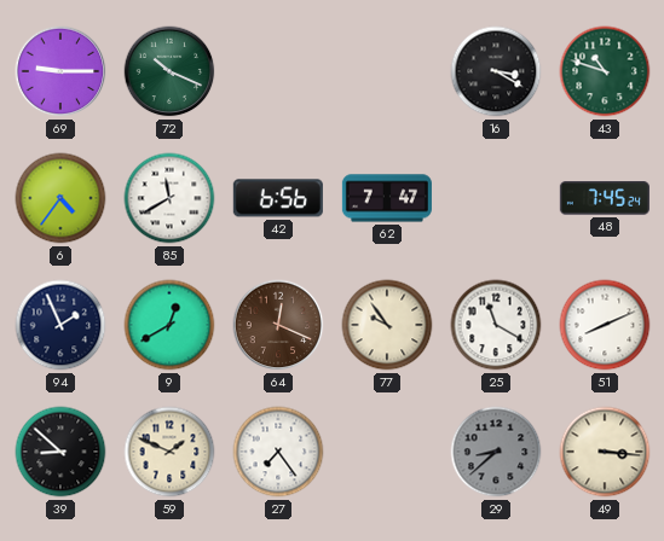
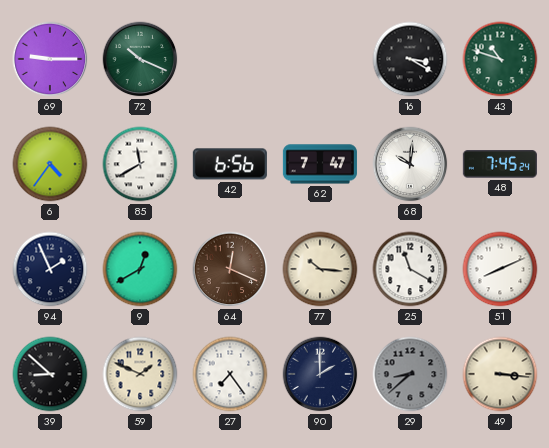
68: none -> 10:01 (410, 164)
77: 9:54 -> 10:16 (320, 269)
90: none -> 2:00 (320, 374)
